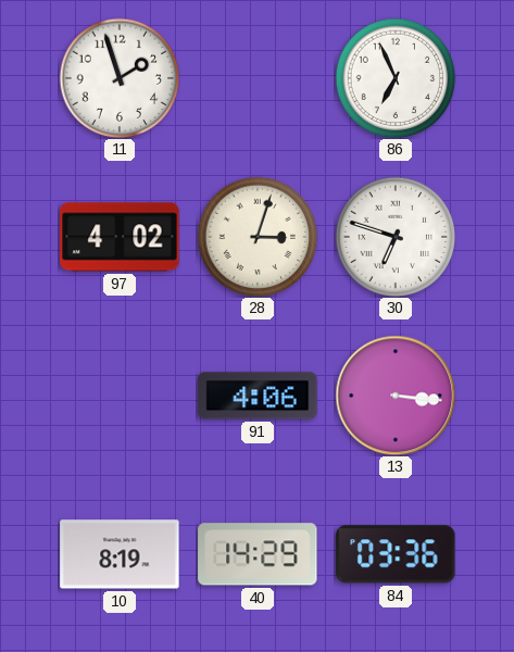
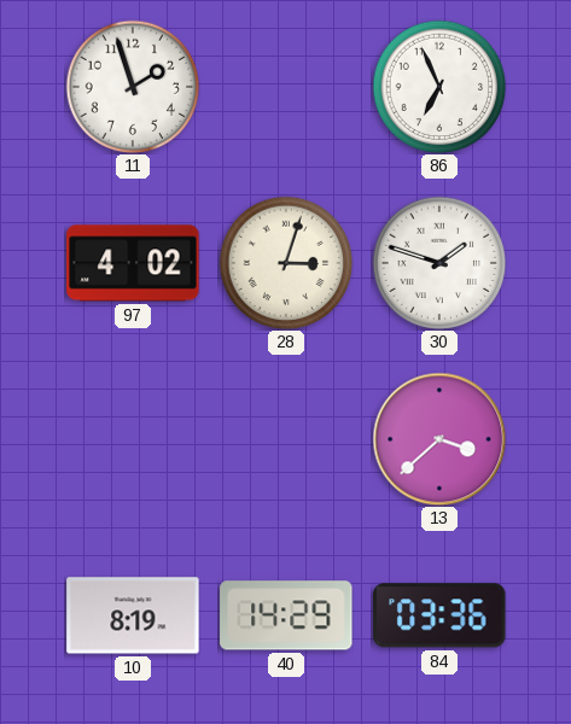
30: 6:48 -> 1:48 (439, 263)
91: 4:06 -> none (258, 396)
13: 3:16 -> 3:38 (439, 439)
